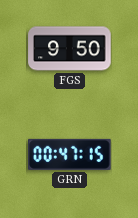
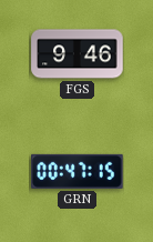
FGS: 9:50 -> 9:46 (78, 54)
